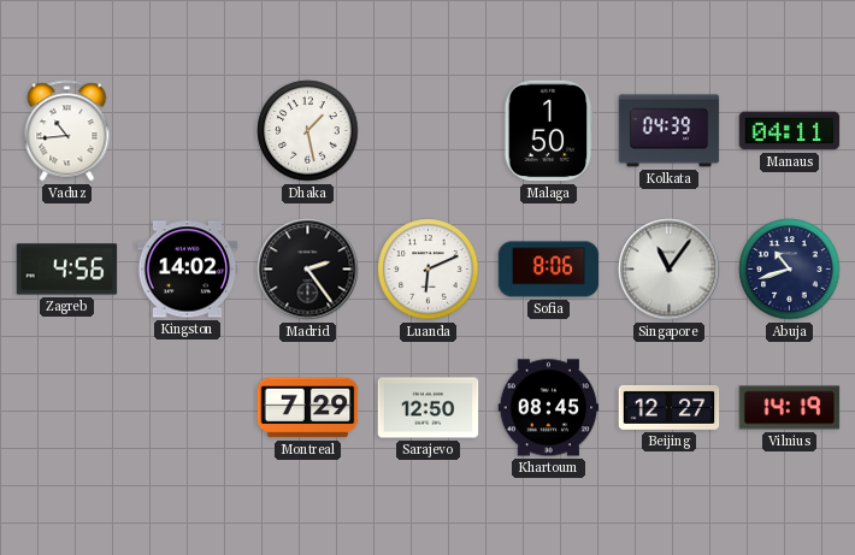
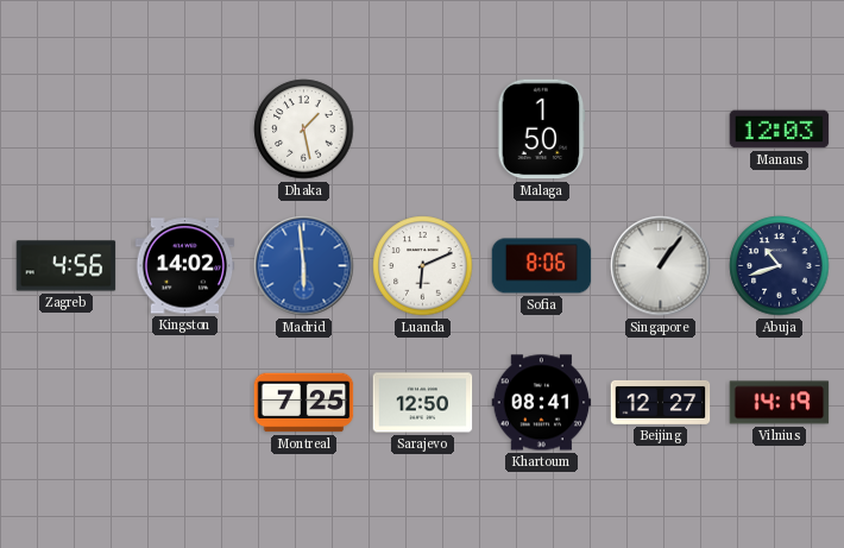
Vaduz: 10:44 -> none (67, 131)
Kolkata: 04:39 -> none (670, 131)
Manaus: 04:11 -> 12:03 (780, 130)
Madrid: 2:24 -> 5:59 (304, 266)
Madrid dial: black -> blue (304, 266)
Singapore: 11:06 -> 1:06 (661, 266)
Montreal: 7:29 -> 7:25 (304, 403)
Khartoum: 08:45 -> 08:41 (542, 403)
